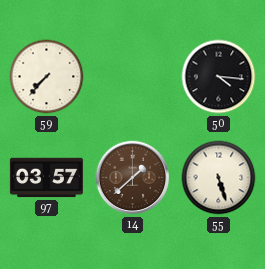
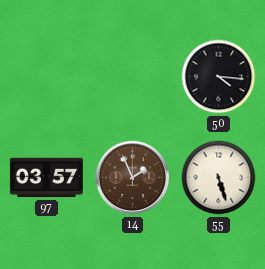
59: 7:37 -> none (47, 77)
14: 1:38 -> 1:56 (133, 178)
